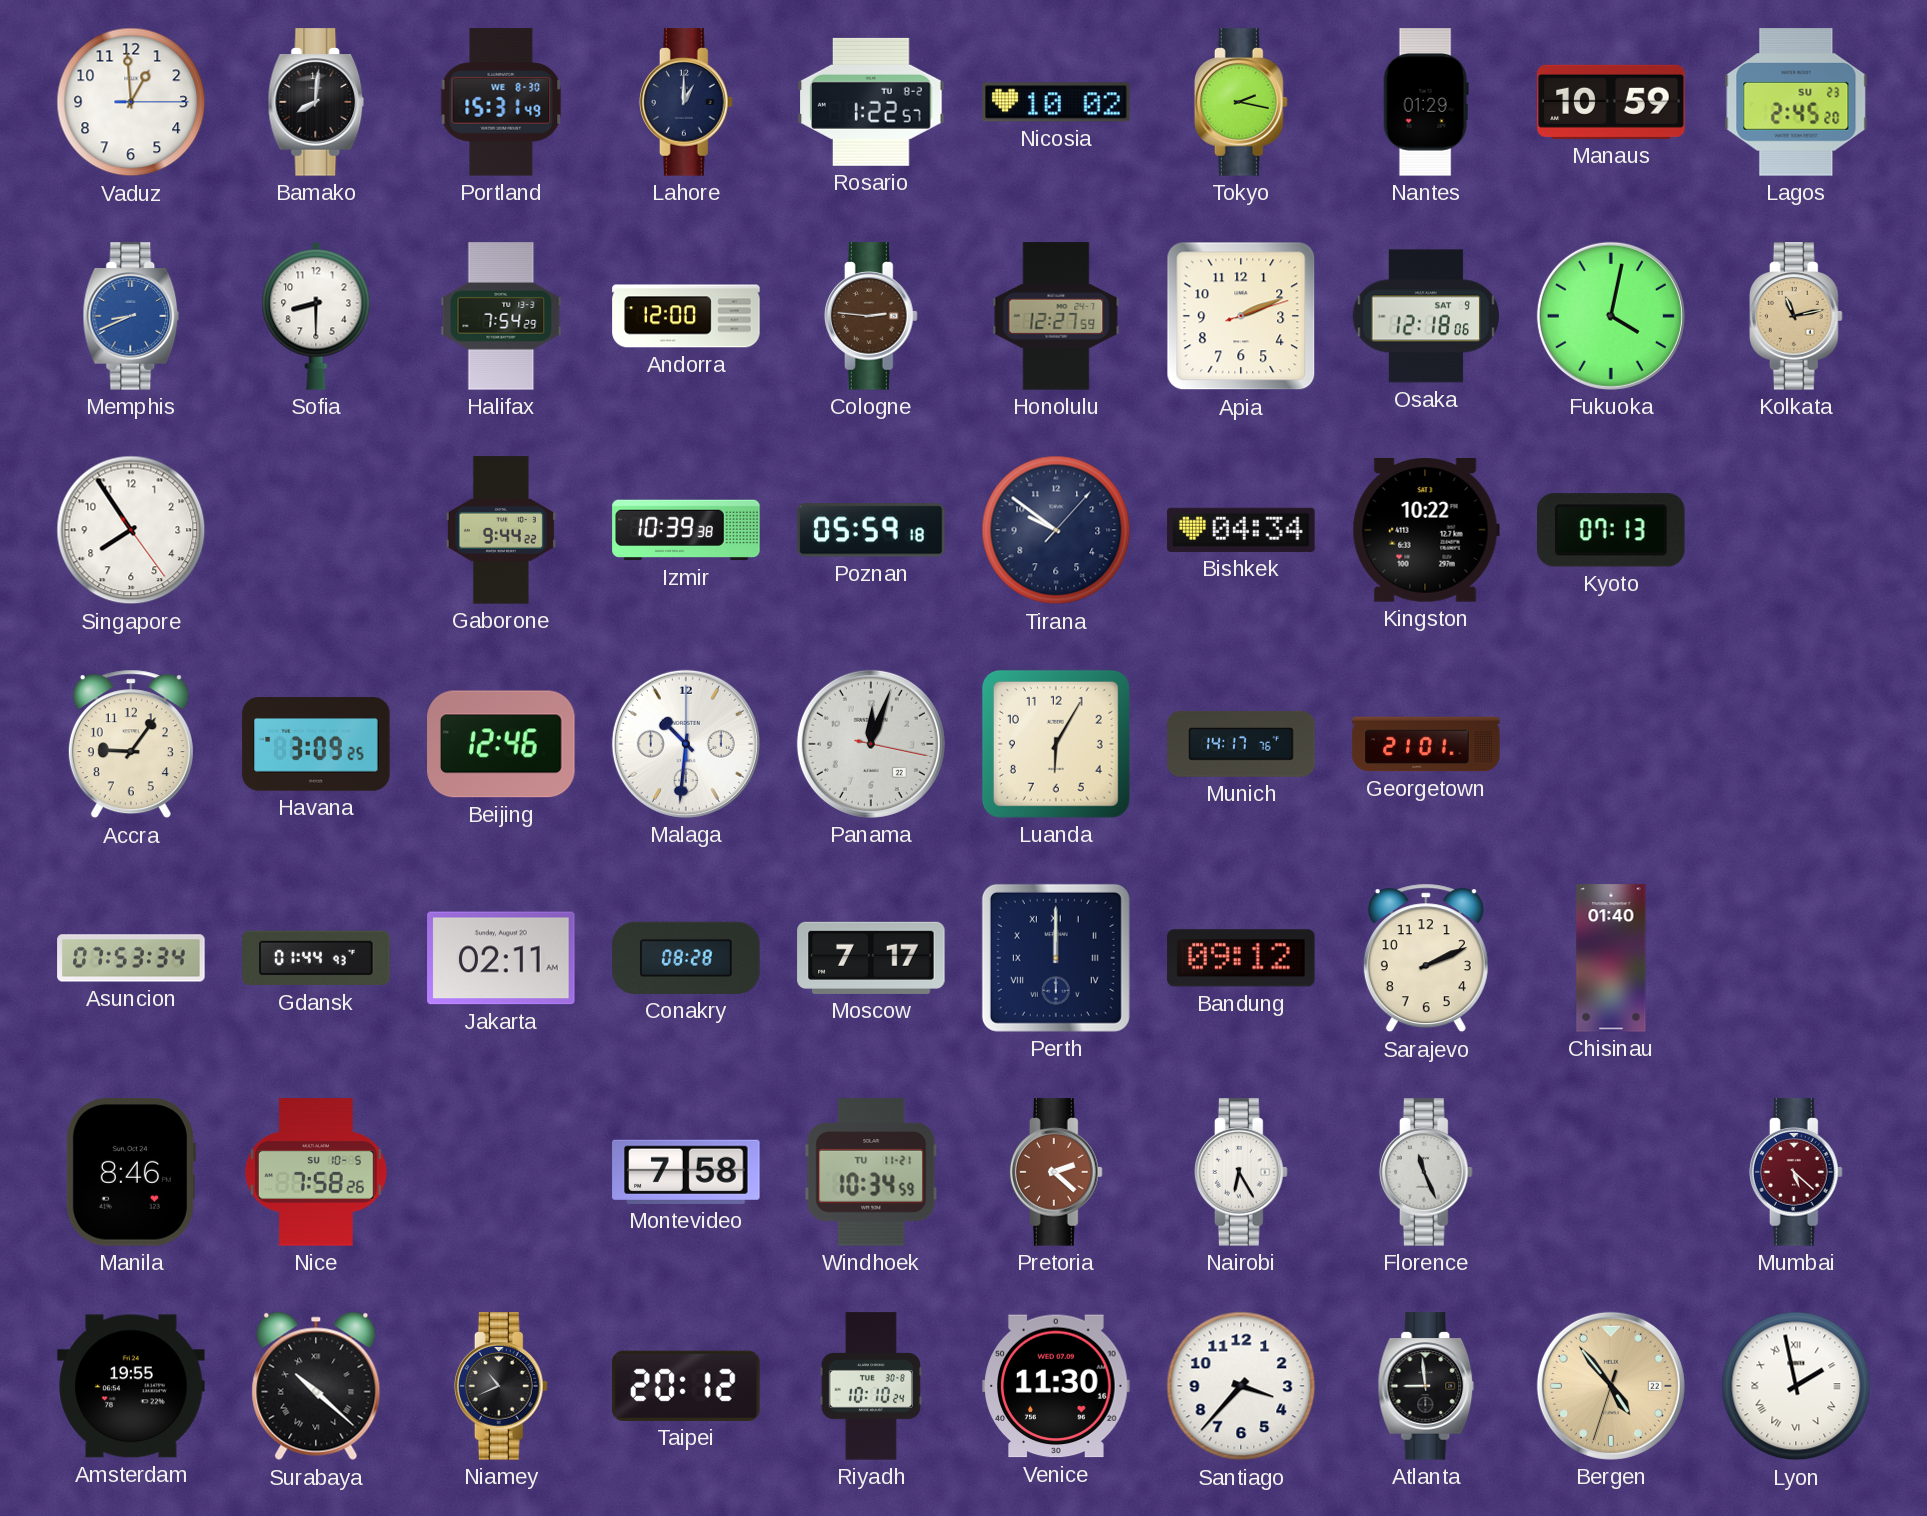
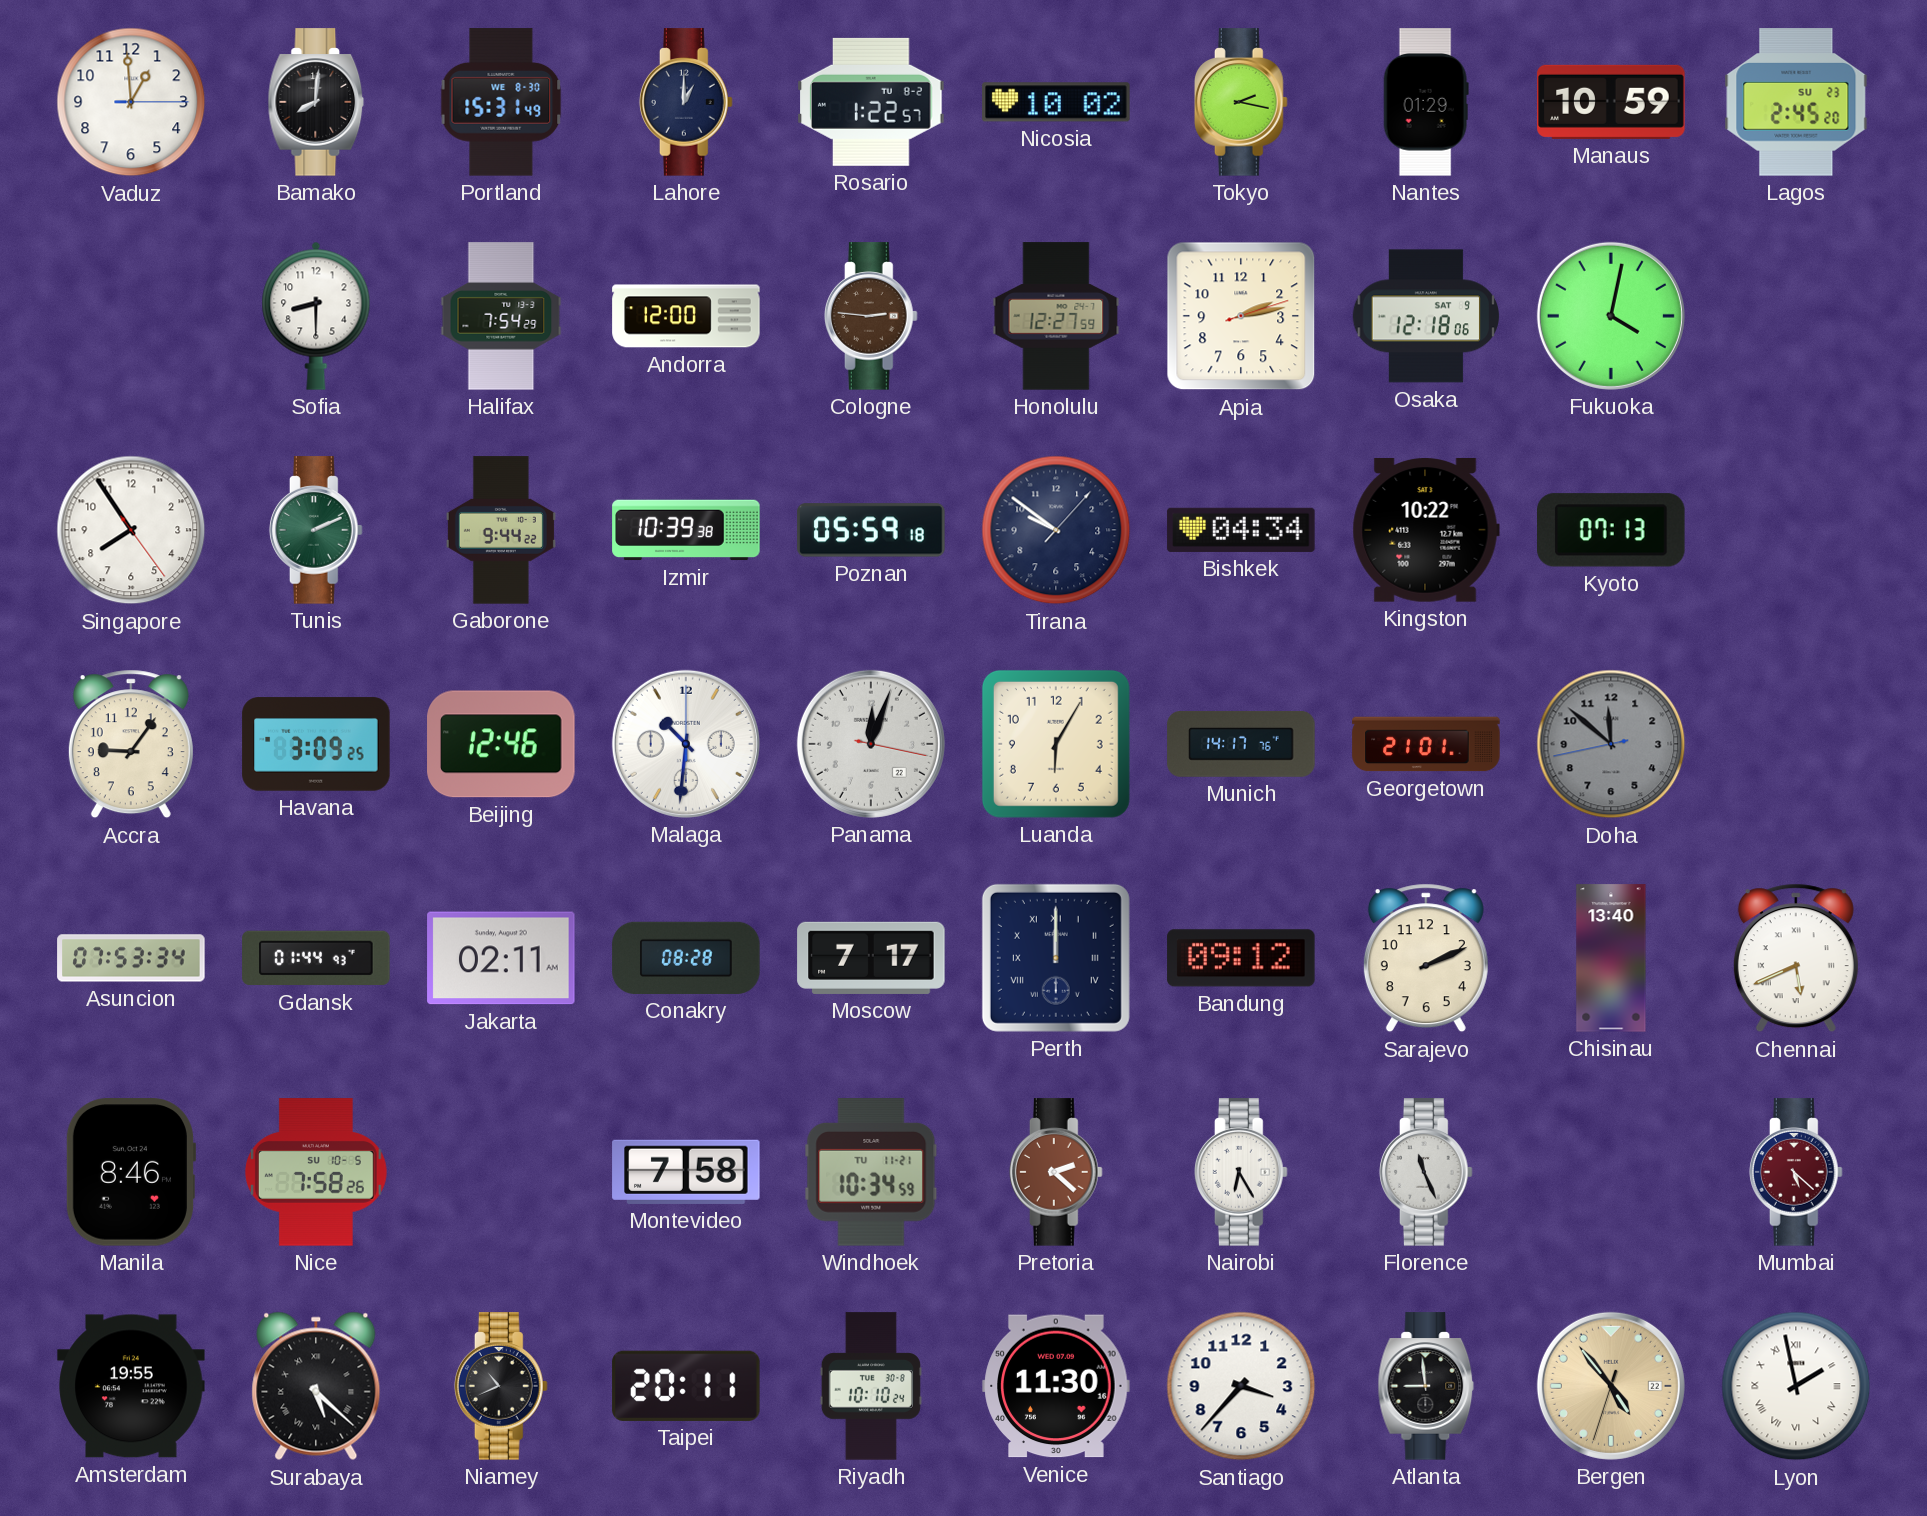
Memphis: 8:41 -> none (131, 316)
Apia: 2:11 -> 2:13 (1241, 316)
Kolkata: 11:13 -> none (1796, 316)
Tunis: none -> 2:11 (316, 530)
Doha: none -> 11:51 (1611, 744)
Chisinau: 01:40 -> 13:40 (1611, 958)
Chennai: none -> 5:41 (1796, 958)
Surabaya: 10:22 -> 5:22 (316, 1386)
Taipei: 20:12 -> 20:11 (686, 1386)
